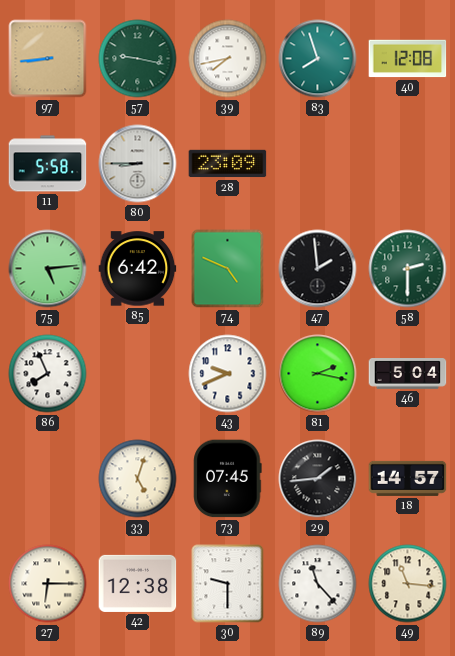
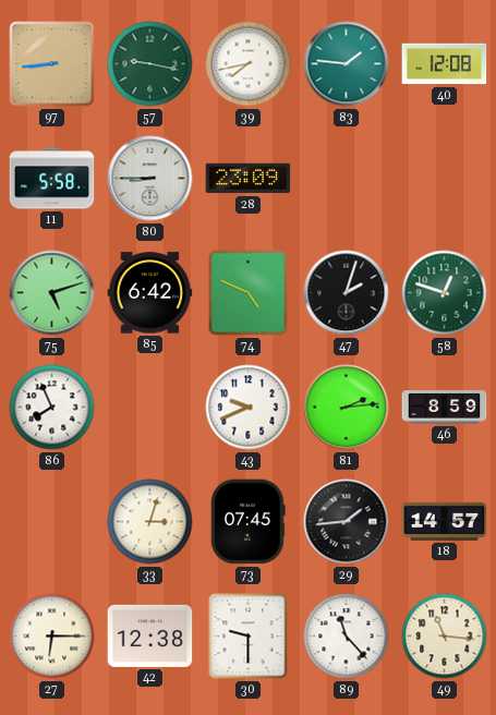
83: 7:57 -> 1:46 (347, 64)
75: 5:14 -> 5:12 (52, 293)
47: 1:59 -> 2:03 (347, 293)
58: 2:30 -> 12:48 (445, 293)
81: 2:17 -> 2:14 (347, 408)
46: 5:04 -> 8:59 (445, 408)
33: 5:03 -> 3:03 (150, 522)
